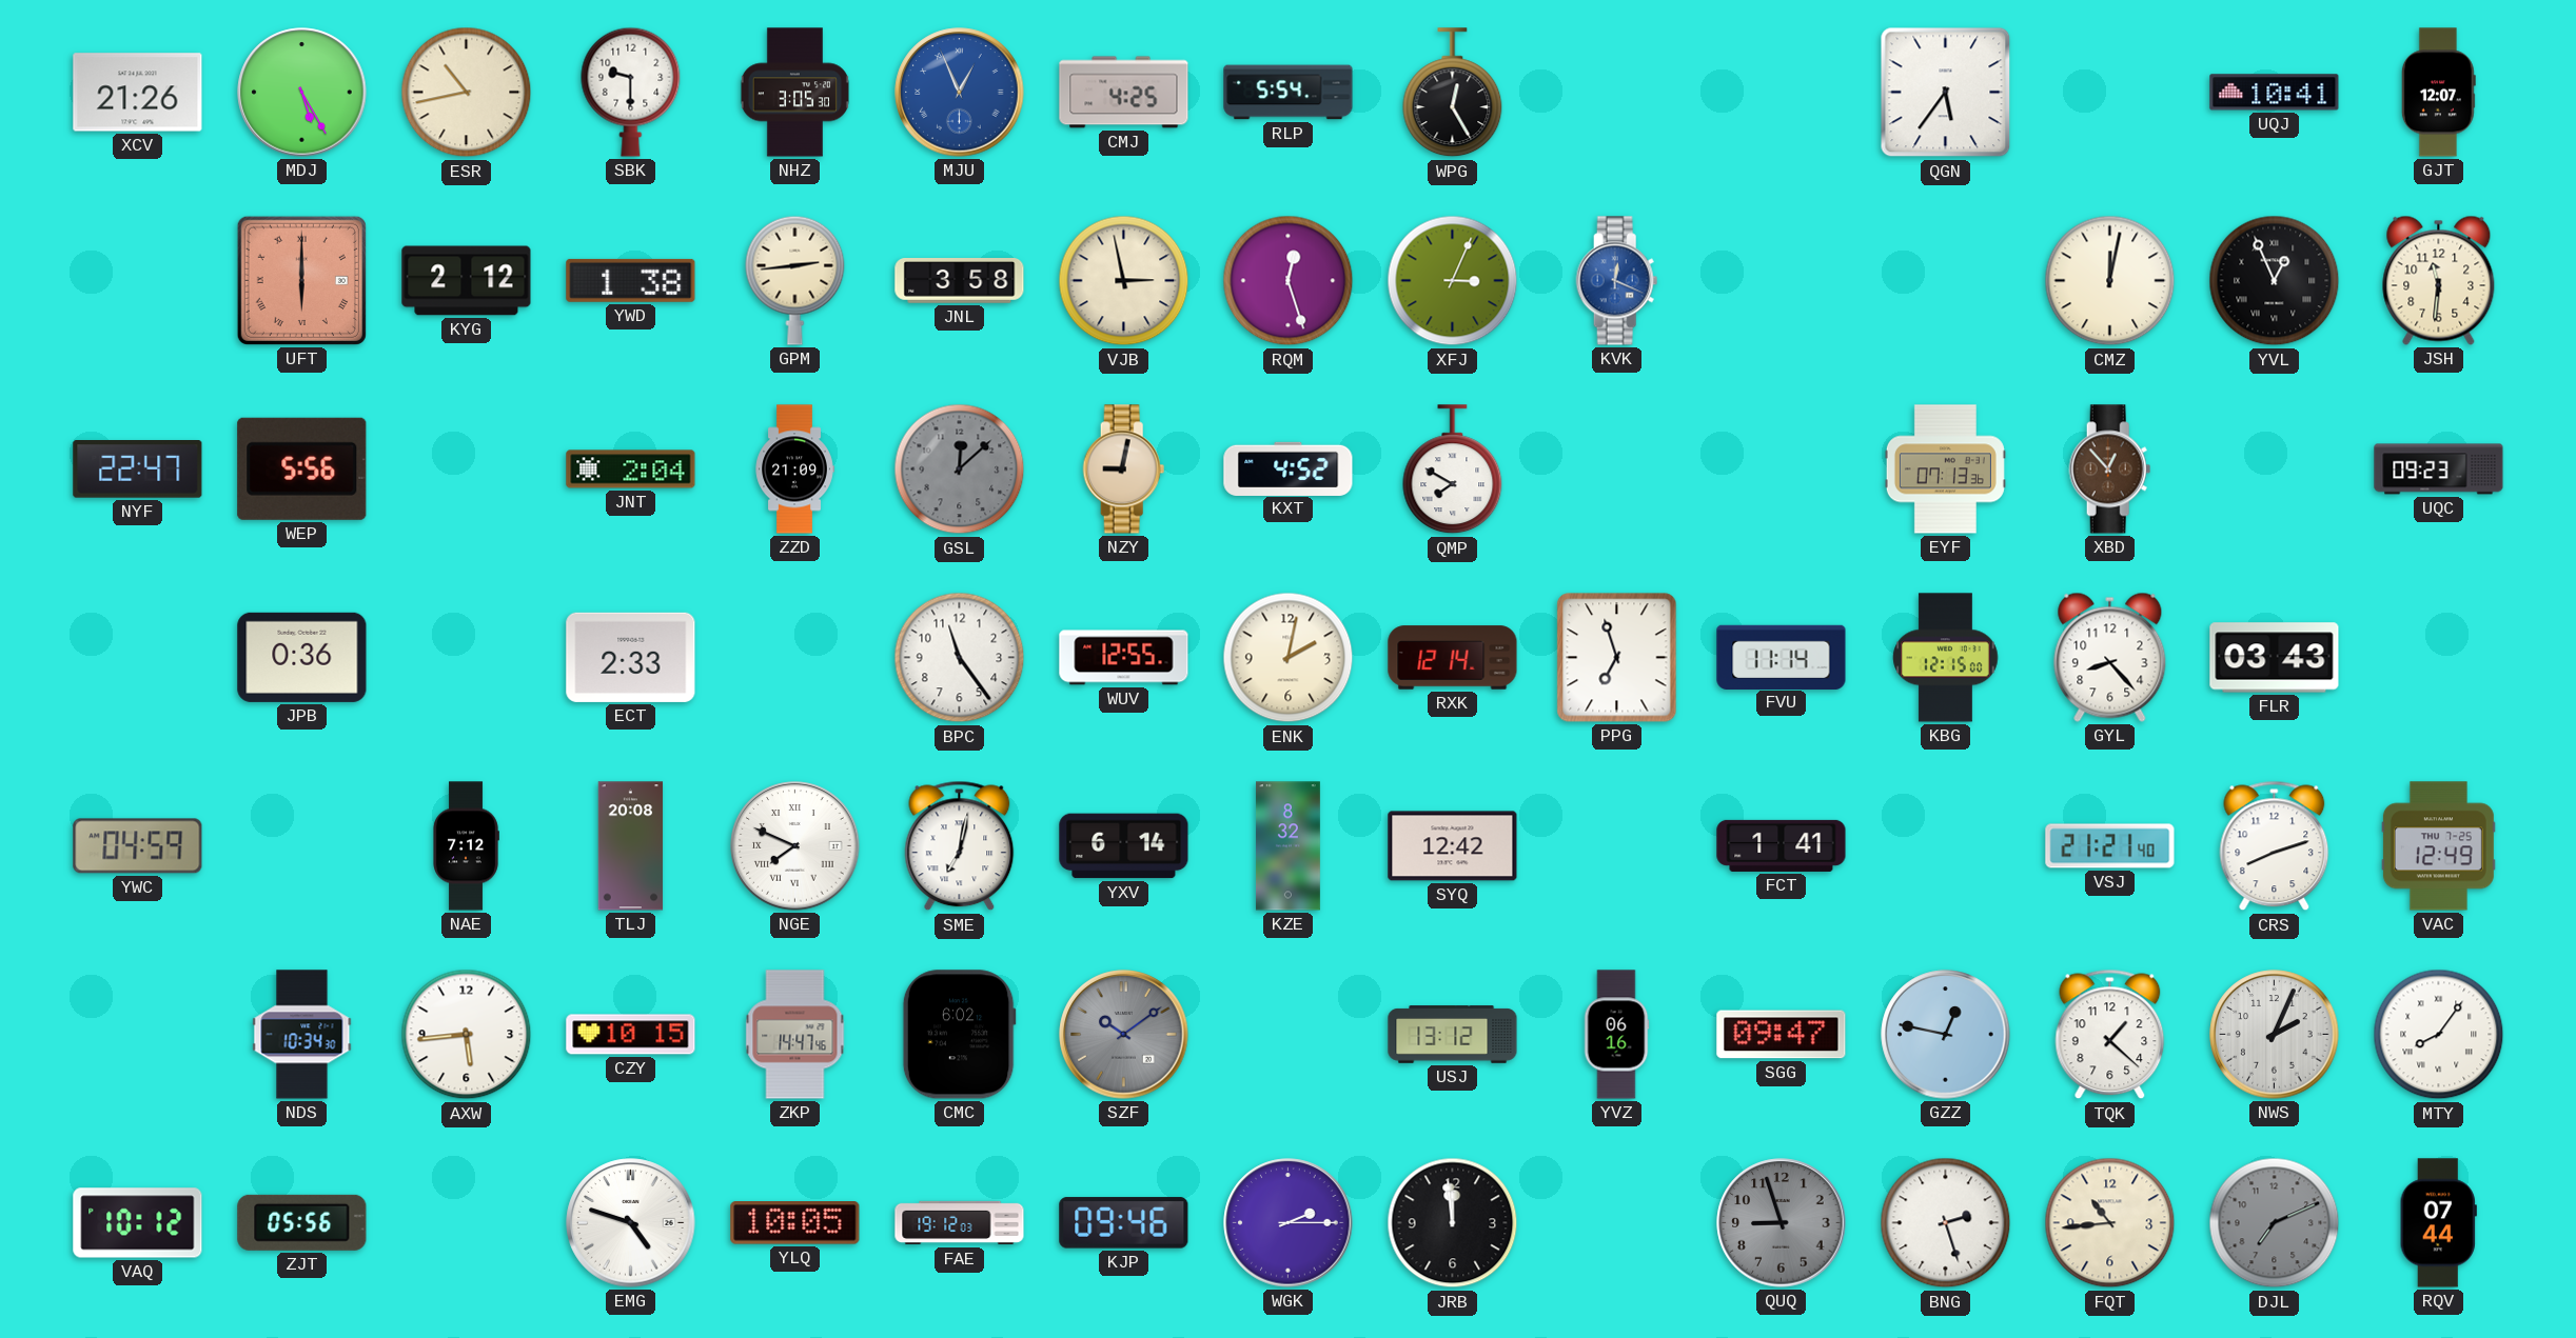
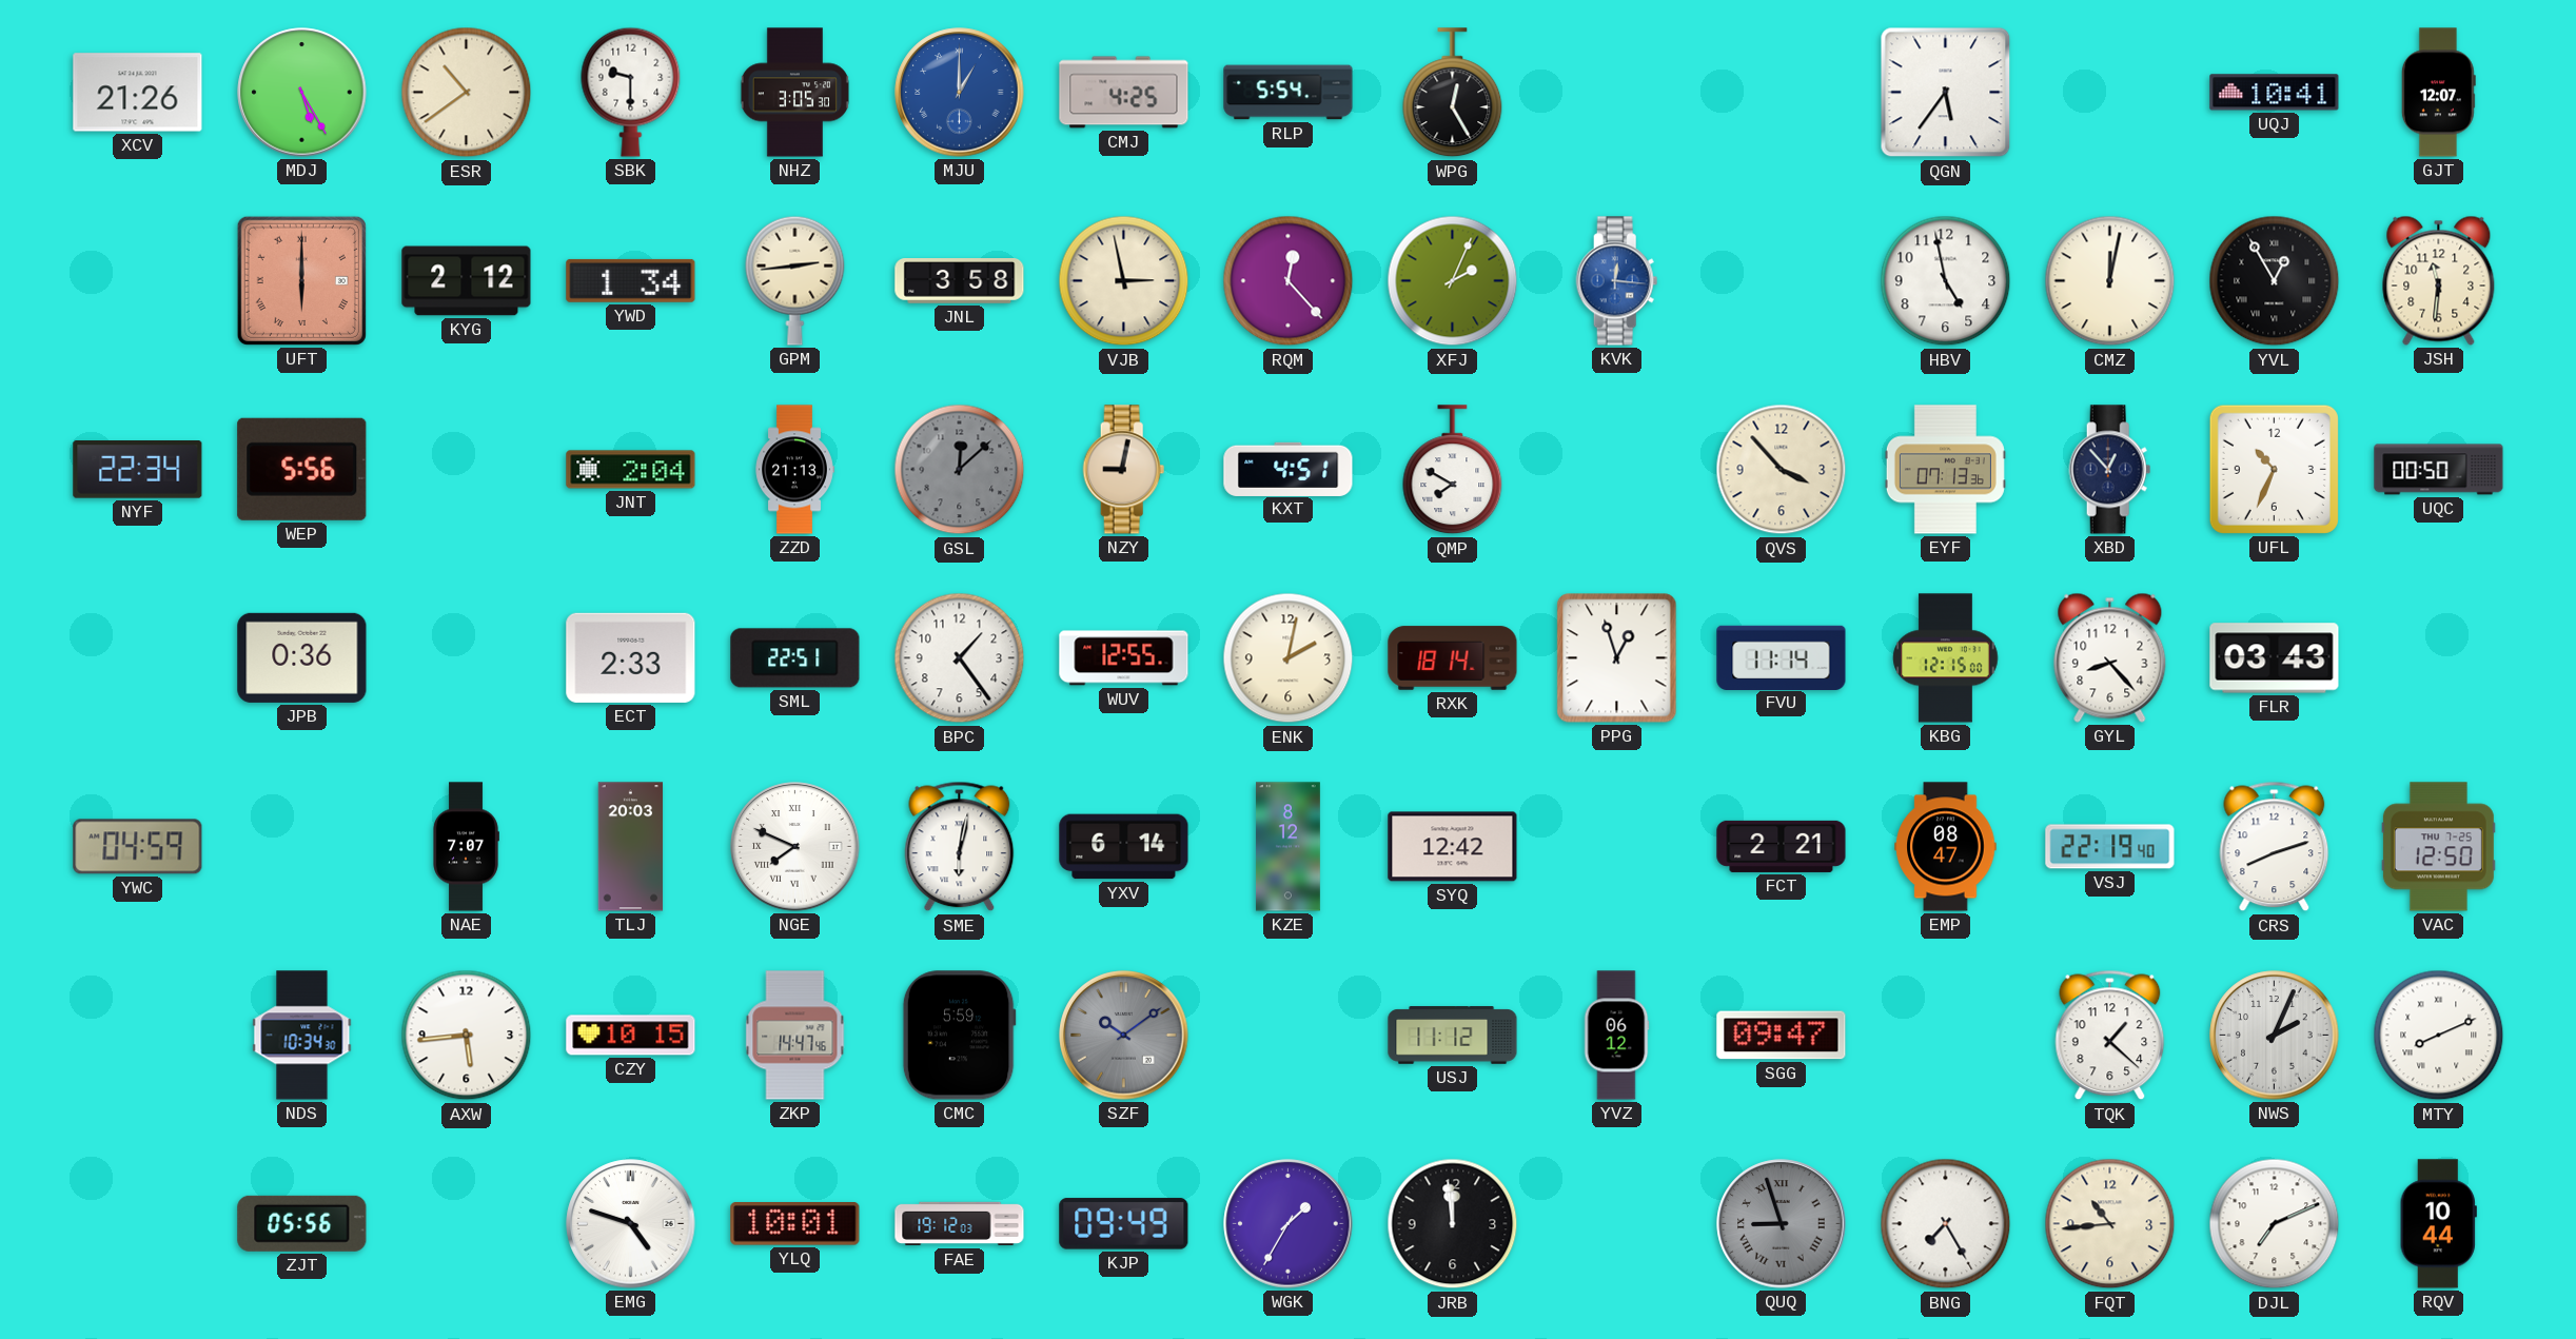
ESR: 10:43 -> 10:39 (467, 93)
MJU: 12:56 -> 1:00 (960, 93)
YWD: 1:38 -> 1:34 (631, 280)
RQM: 12:27 -> 12:23 (1289, 281)
XFJ: 3:04 -> 2:04 (1453, 281)
KVK: 12:19 -> 12:16 (1617, 281)
HBV: none -> 4:58 (1946, 281)
YVL: 12:56 -> 12:55 (2275, 281)
NYF: 22:47 -> 22:34 (138, 470)
ZZD: 21:09 -> 21:13 (794, 470)
KXT: 4:52 -> 4:51 (1289, 469)
QVS: none -> 3:53 (1782, 470)
XBD dial: brown -> navy (2110, 470)
UFL: none -> 10:34 (2274, 469)
UQC: 09:23 -> 00:50 (2439, 470)
SML: none -> 22:51 (795, 658)
BPC: 11:24 -> 1:24 (960, 658)
RXK: 12:14 -> 18:14 (1453, 658)
PPG: 6:57 -> 12:57 (1617, 658)
NAE: 7:12 -> 7:07 (466, 847)
TLJ: 20:08 -> 20:03 (631, 847)
SME: 7:02 -> 6:02 (960, 847)
KZE: 8:32 -> 8:12 (1287, 847)
FCT: 1:41 -> 2:21 (1782, 846)
EMP: none -> 08:47 (1946, 847)
VSJ: 21:21 -> 22:19 (2110, 847)
VAC: 12:49 -> 12:50 (2438, 847)
CMC: 6:02 -> 5:59 (959, 1036)
USJ: 13:12 -> 11:12 (1453, 1036)
YVZ: 06:16 -> 06:12 (1616, 1036)
GZZ: 12:47 -> none (1946, 1035)
MTY: 8:06 -> 8:11 (2439, 1036)
VAQ: 10:12 -> none (138, 1223)
YLQ: 10:05 -> 10:01 (795, 1224)
KJP: 09:46 -> 09:49 (1124, 1224)
WGK: 2:15 -> 1:35 (1289, 1224)
QUQ numerals: Arabic -> Roman (1782, 1224)
BNG: 2:27 -> 7:25 (1946, 1224)
DJL dial: grey -> white (2275, 1224)
RQV: 07:44 -> 10:44 (2438, 1224)
